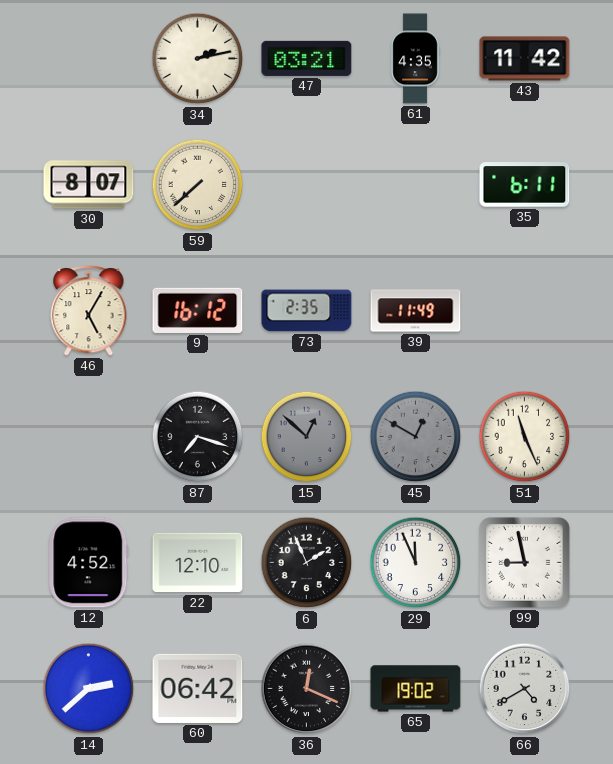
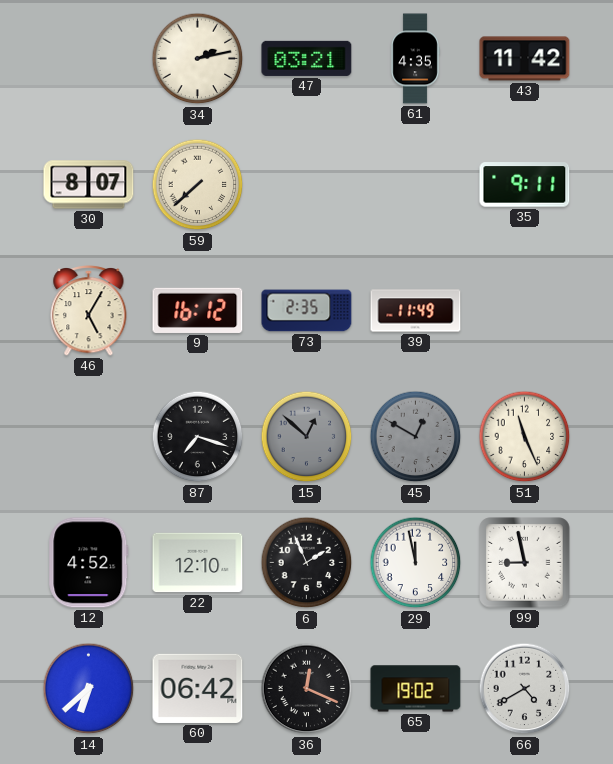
35: 6:11 -> 9:11 (525, 185)
29: 11:56 -> 11:58 (416, 563)
14: 2:38 -> 6:38 (89, 689)
